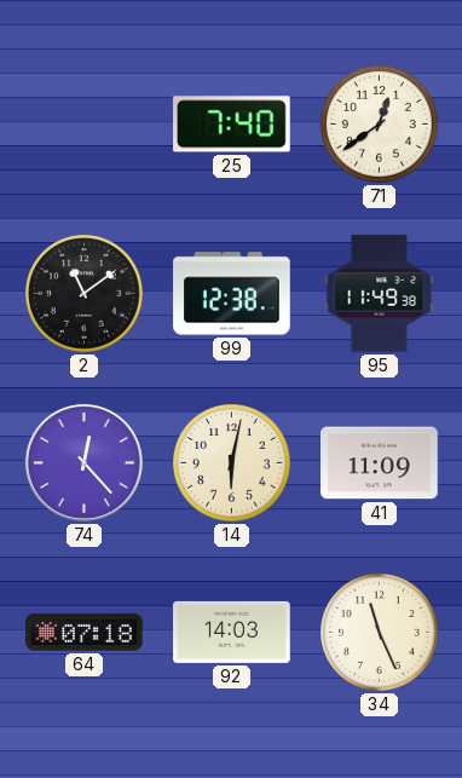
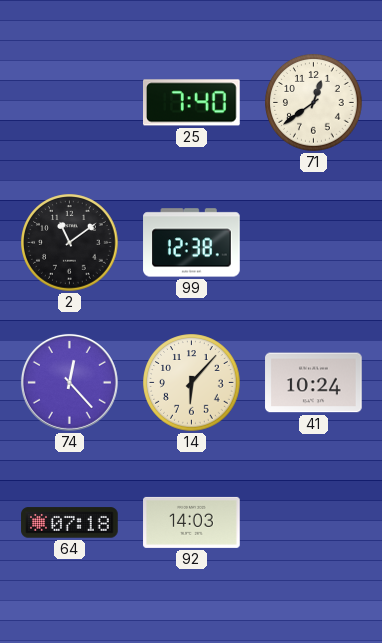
95: 11:49 -> none (380, 294)
14: 6:02 -> 6:07 (192, 383)
41: 11:09 -> 10:24 (314, 383)
34: 11:26 -> none (380, 633)
